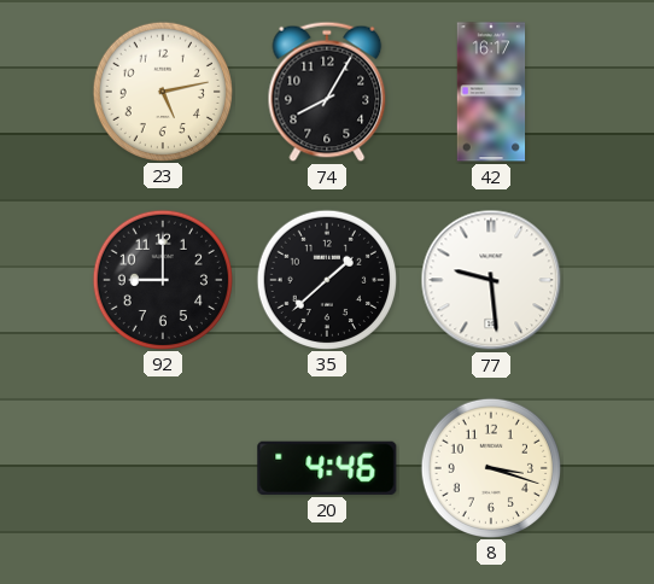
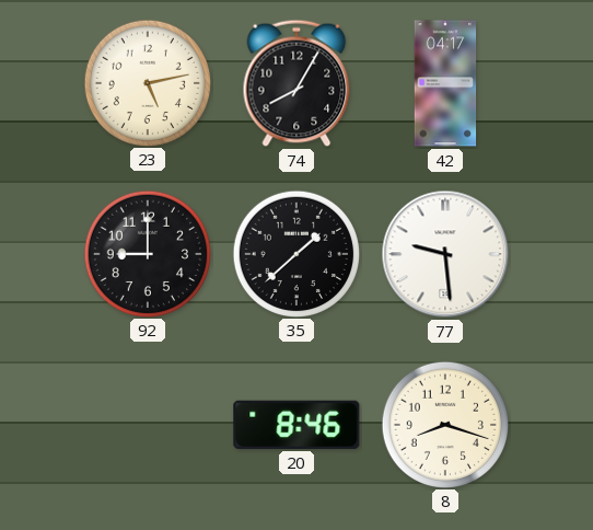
42: 16:17 -> 04:17 (445, 83)
20: 4:46 -> 8:46 (296, 425)
8: 3:18 -> 8:18 (444, 424)
